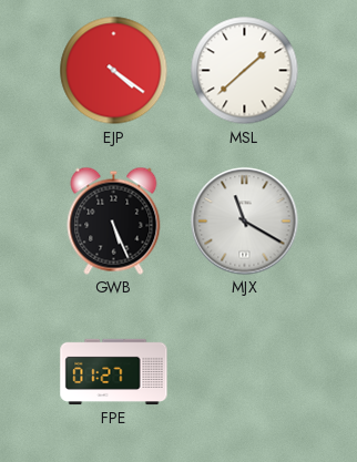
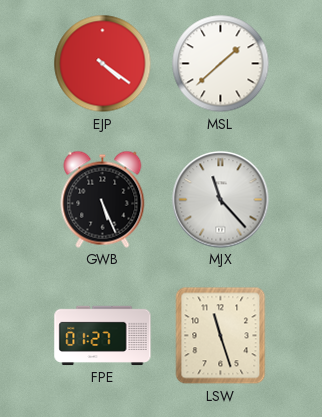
MJX: 11:20 -> 11:23 (221, 200)
LSW: none -> 11:27 (221, 336)
